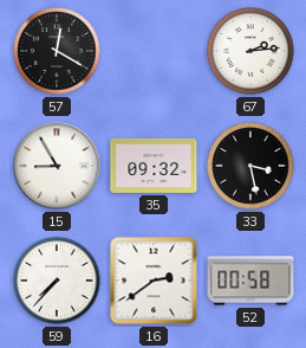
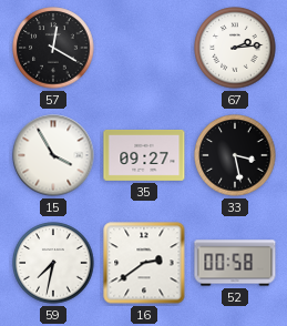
15: 8:55 -> 3:55 (53, 155)
35: 09:32 -> 09:27 (144, 155)
59: 7:37 -> 7:32 (53, 263)
